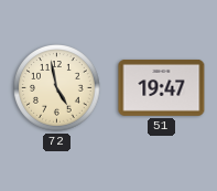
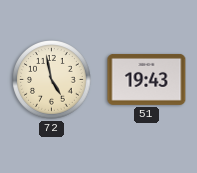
51: 19:47 -> 19:43 (147, 79)
